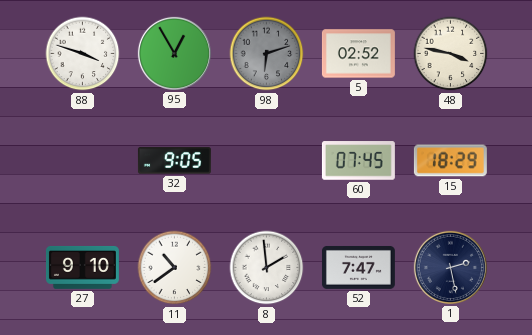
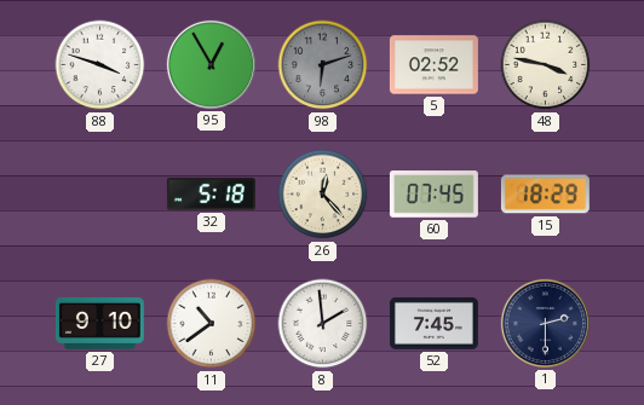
32: 9:05 -> 5:18 (211, 195)
26: none -> 12:23 (323, 195)
52: 7:47 -> 7:45 (433, 323)
1: 2:28 -> 2:30 (545, 323)
